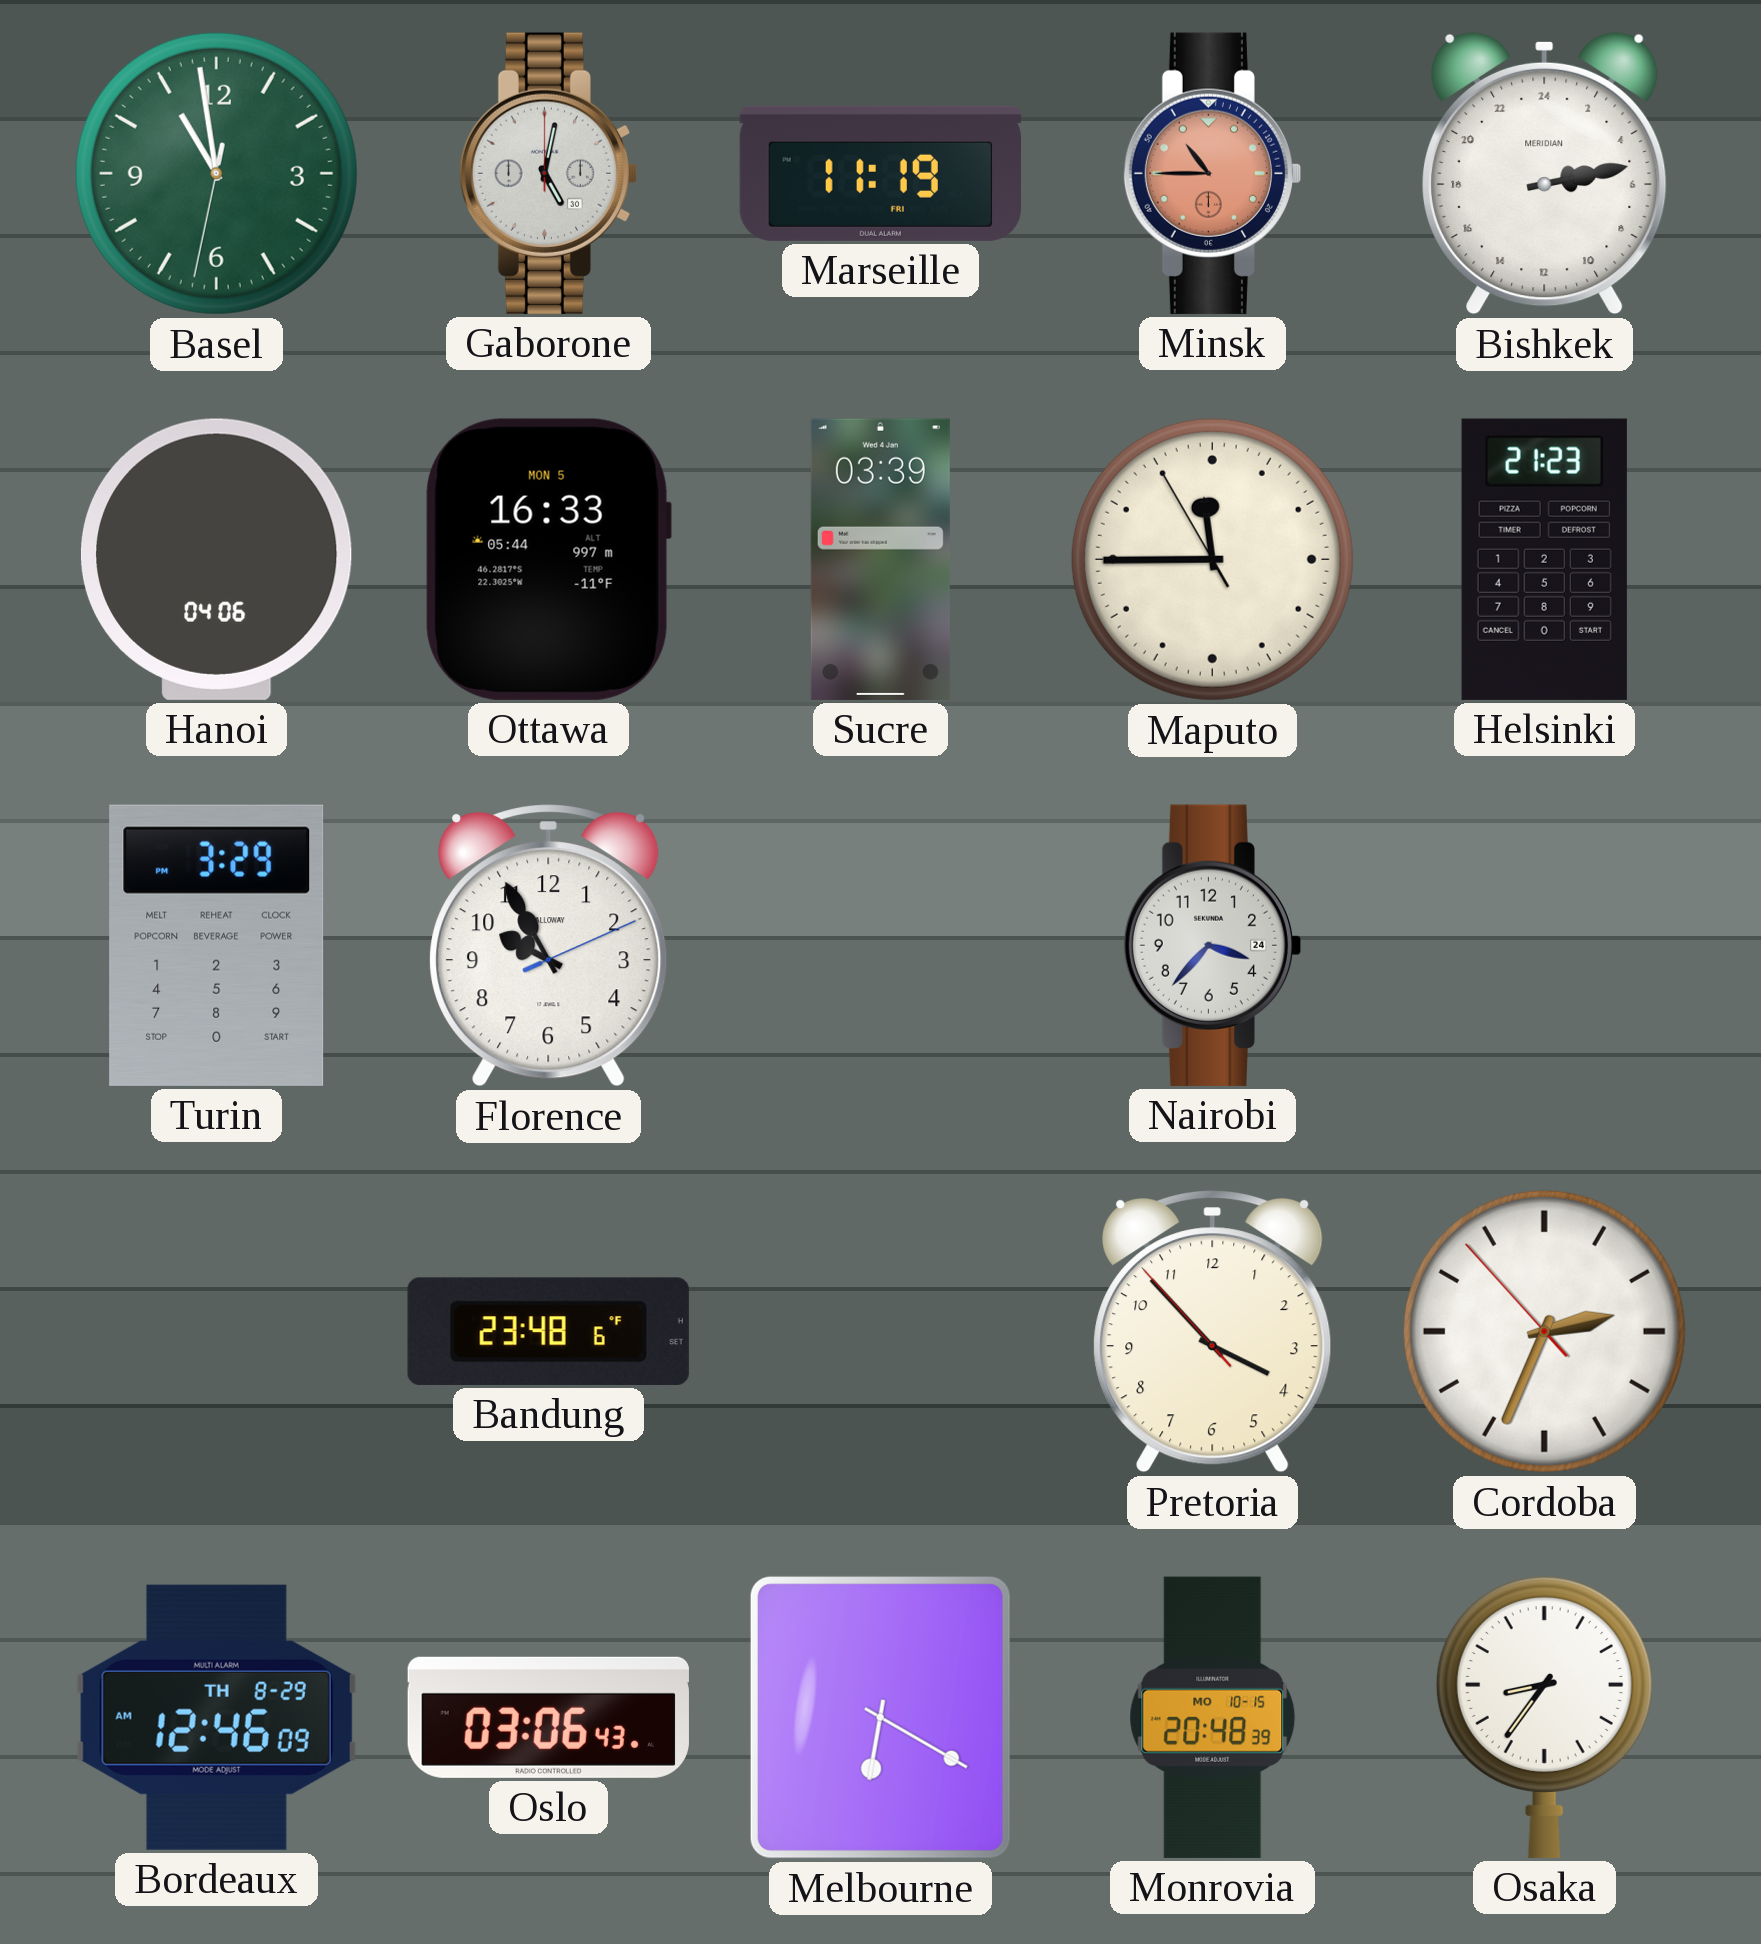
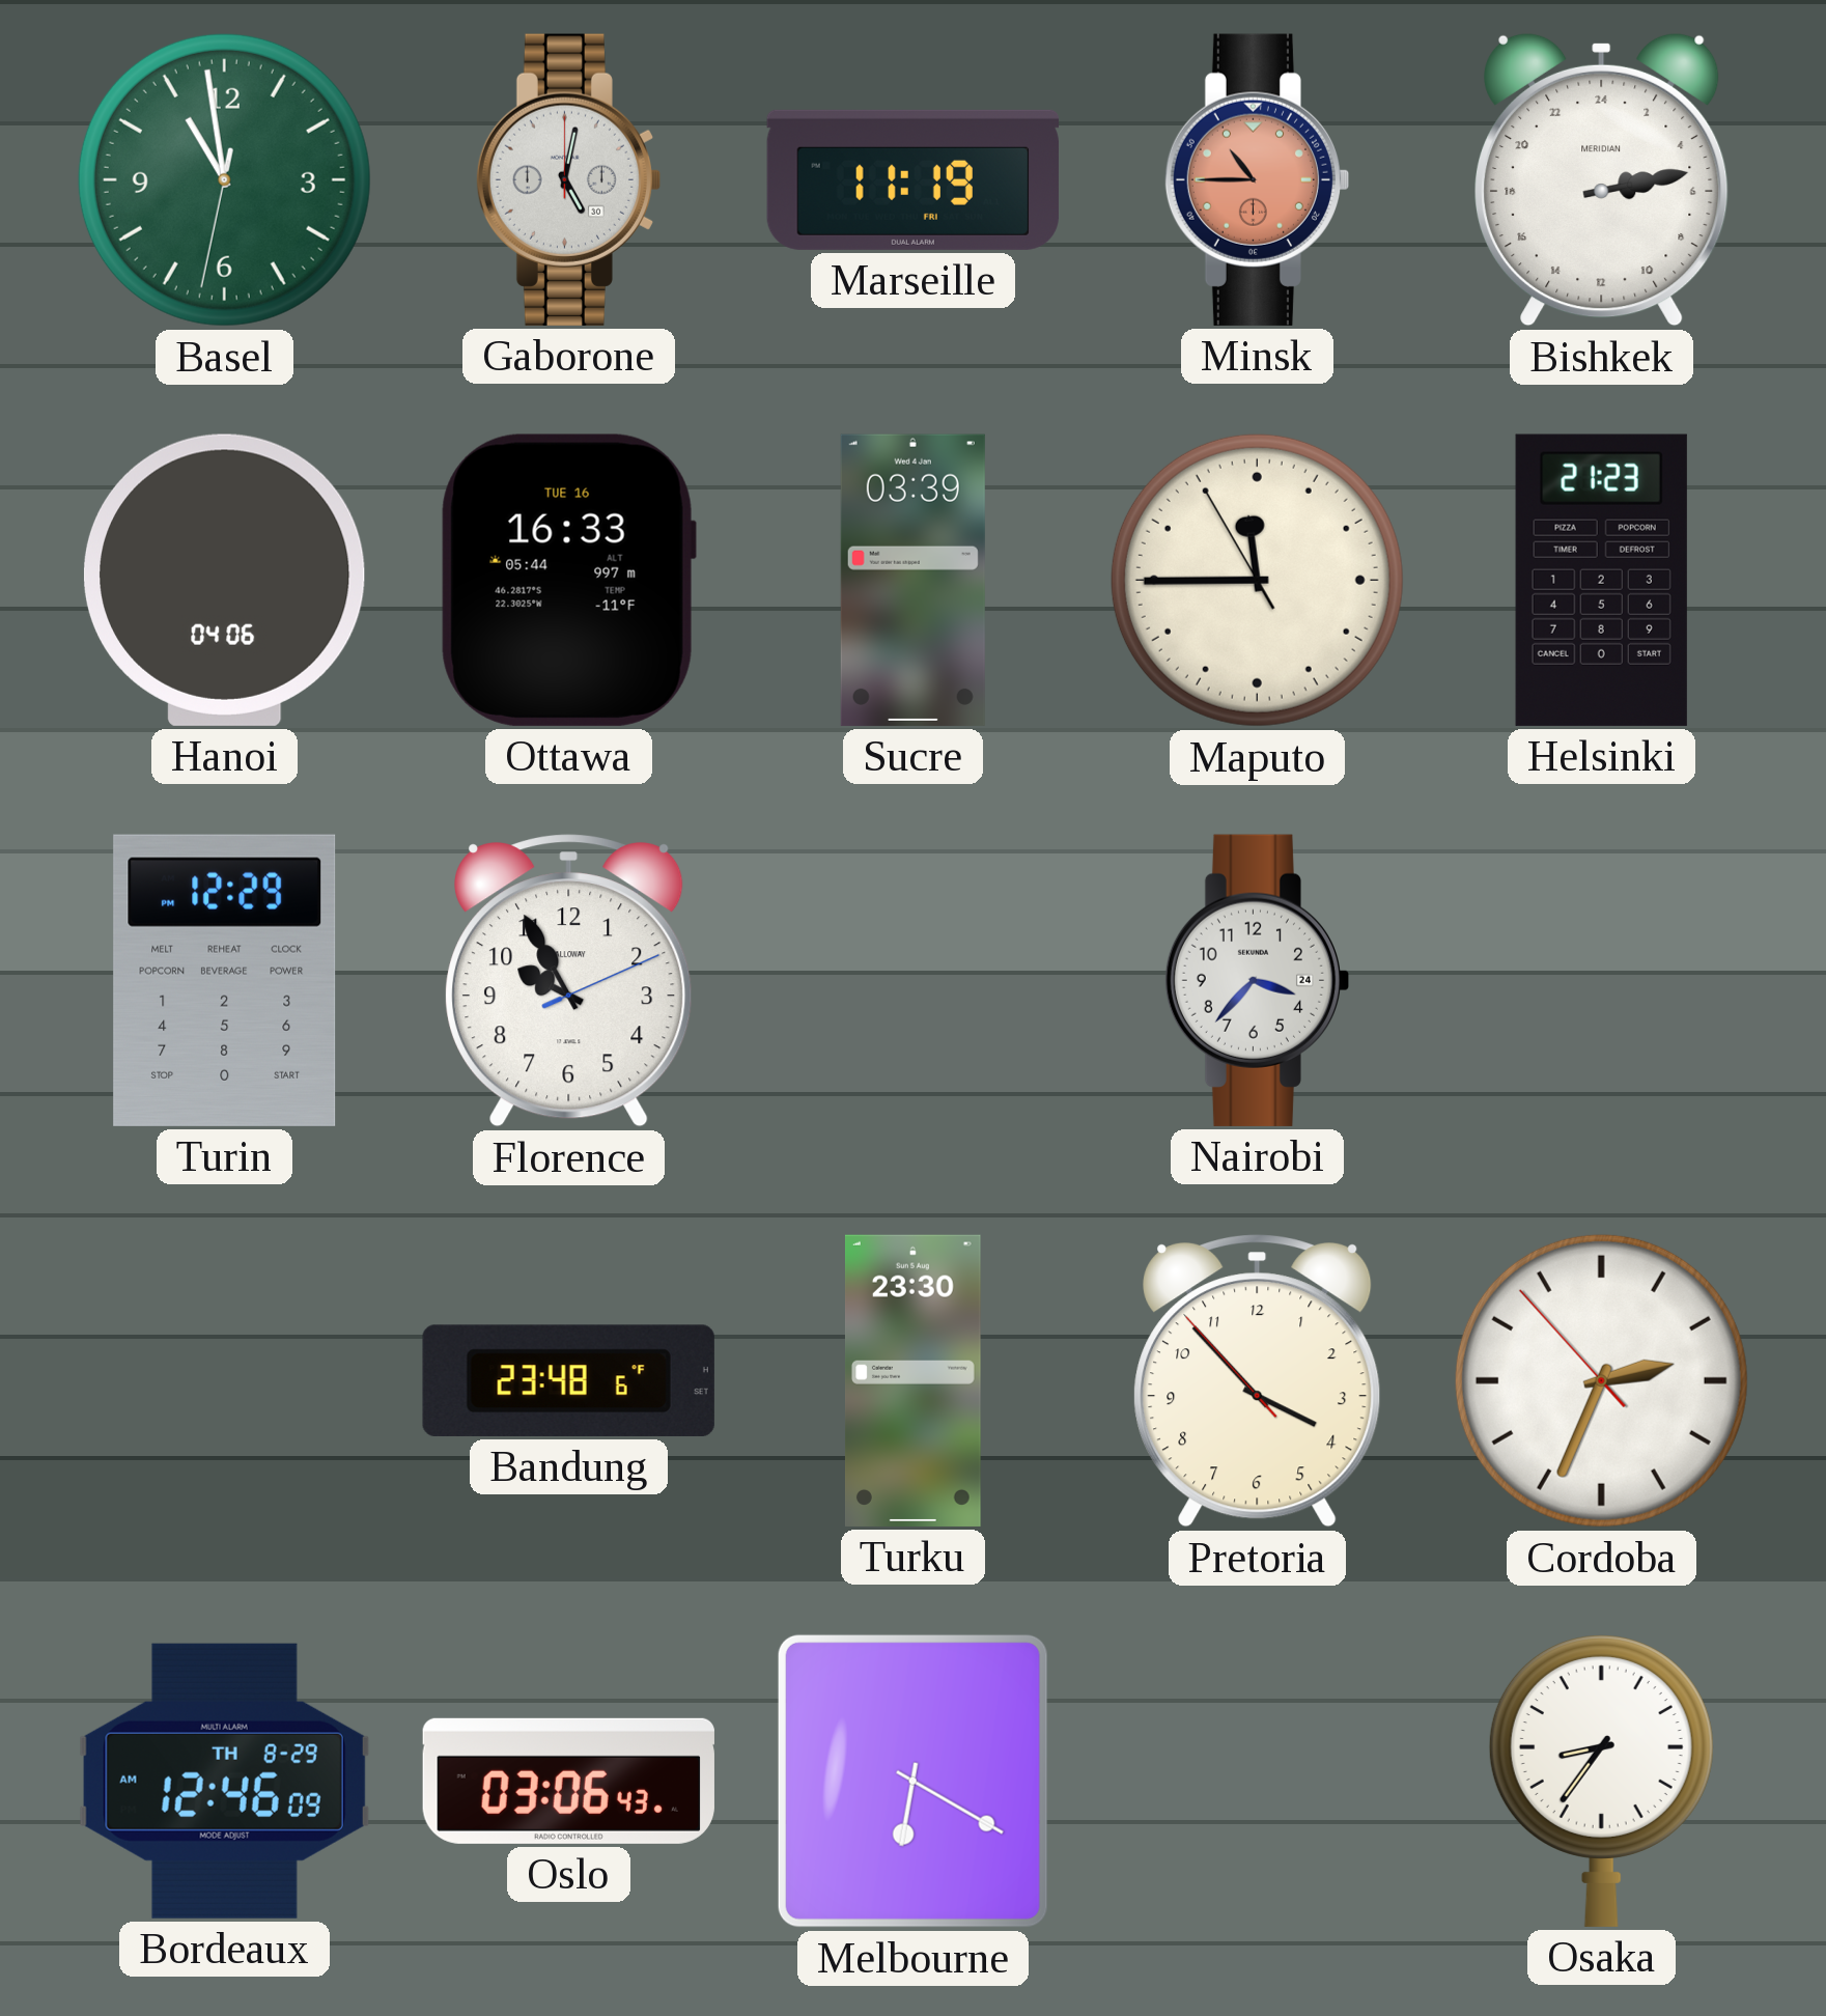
Ottawa date: MON 5 -> TUE 16 (568, 580)
Turin: 3:29 -> 12:29 (225, 980)
Turku: none -> 23:30 (912, 1380)
Monrovia: 20:48 -> none (1213, 1717)
